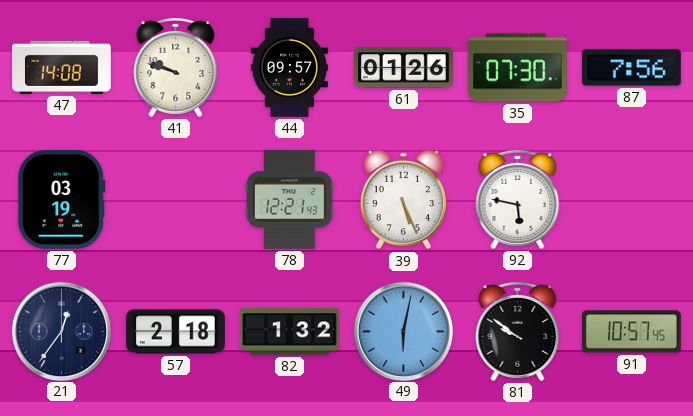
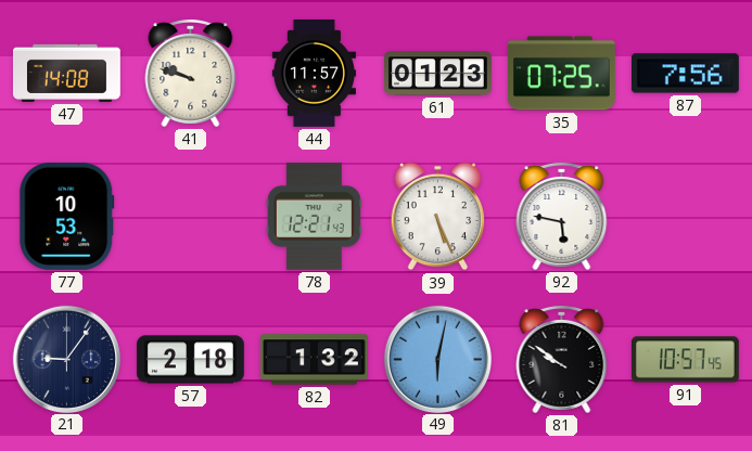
44: 09:57 -> 11:57 (314, 74)
61: 01:26 -> 01:23 (438, 74)
35: 07:30 -> 07:25 (561, 74)
77: 03:19 -> 10:53 (67, 216)
21: 12:36 -> 9:06 (66, 359)
